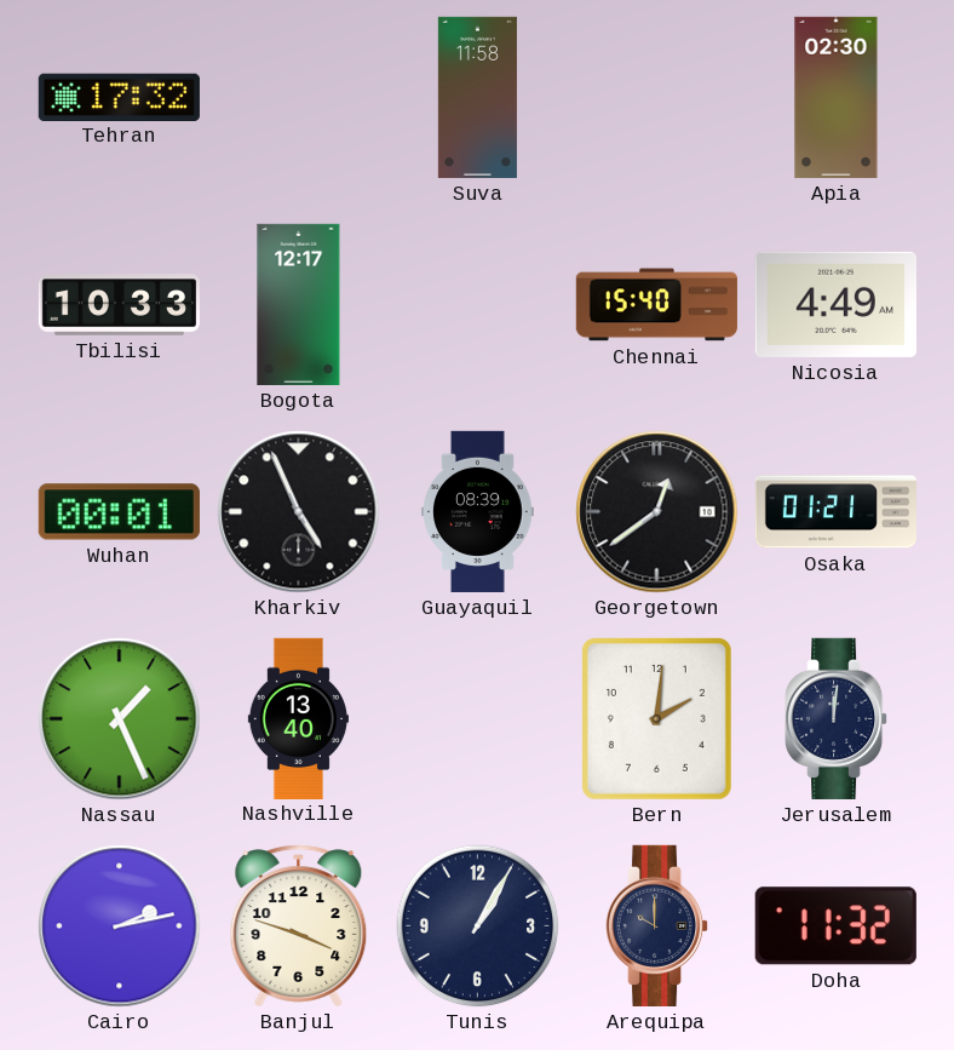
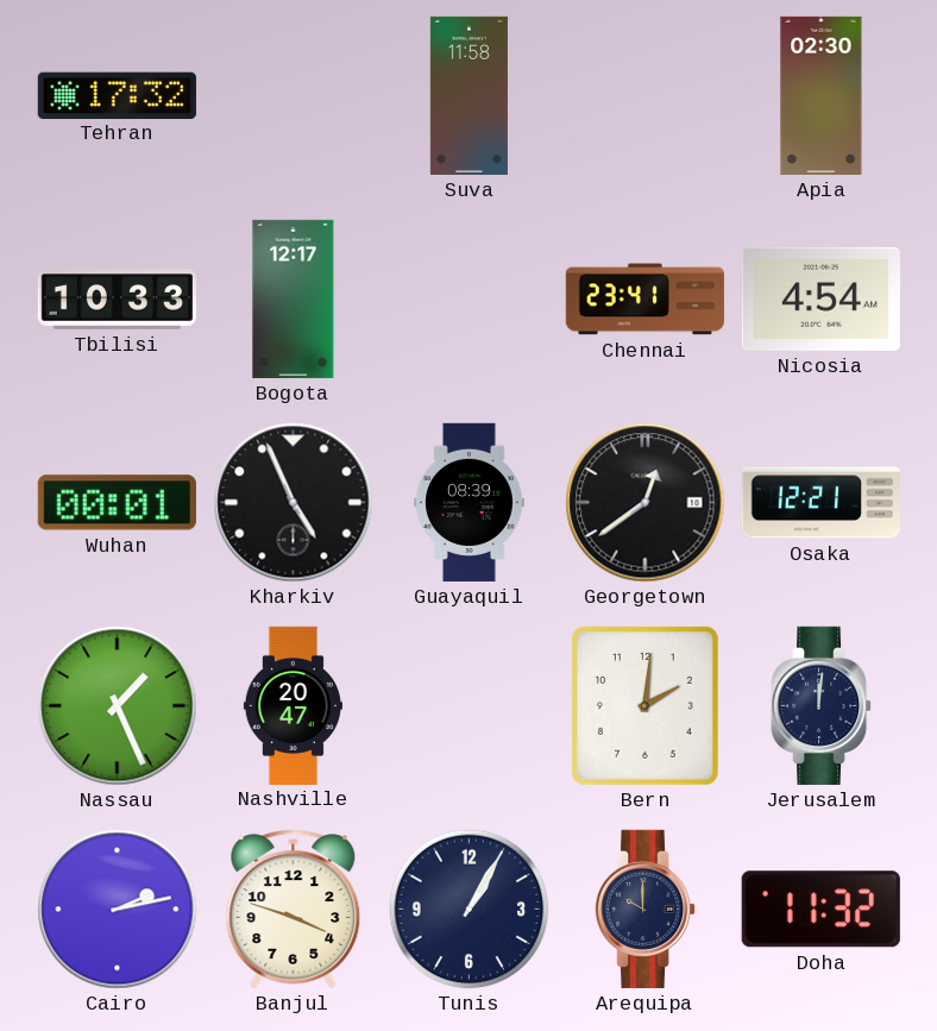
Chennai: 15:40 -> 23:41 (644, 300)
Nicosia: 4:49 -> 4:54 (820, 298)
Osaka: 01:21 -> 12:21 (820, 503)
Nashville: 13:40 -> 20:47 (293, 705)
